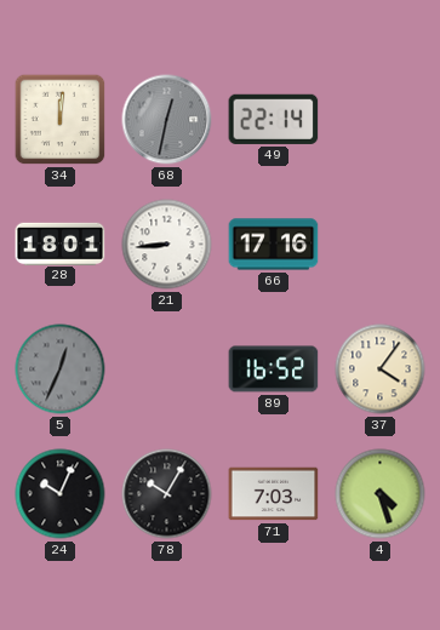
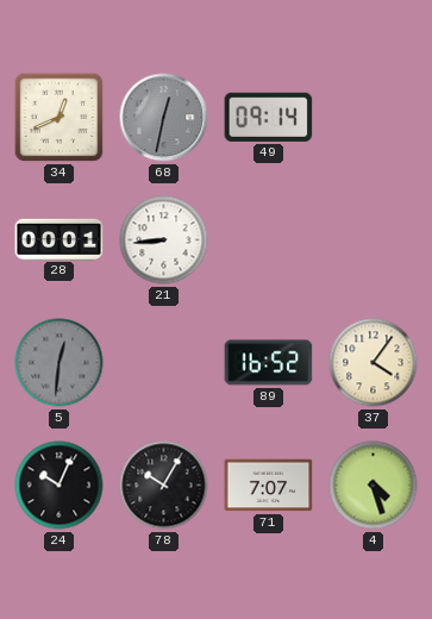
34: 12:01 -> 12:41 (60, 118)
49: 22:14 -> 09:14 (269, 117)
28: 18:01 -> 00:01 (60, 239)
66: 17:16 -> none (274, 245)
5: 12:34 -> 12:31 (60, 363)
71: 7:03 -> 7:07 (269, 486)
